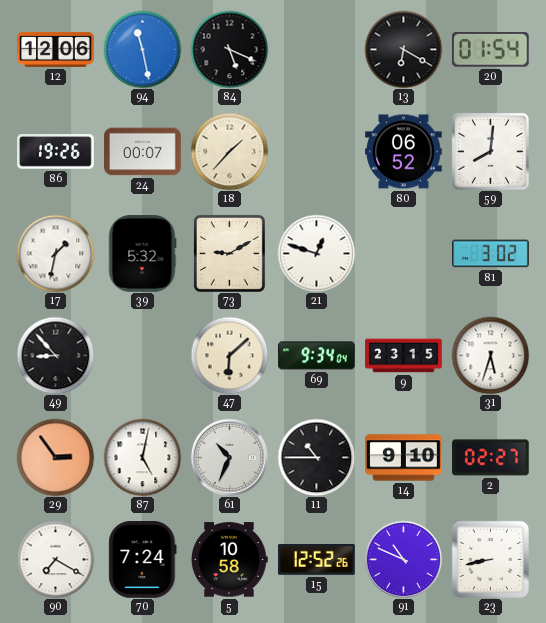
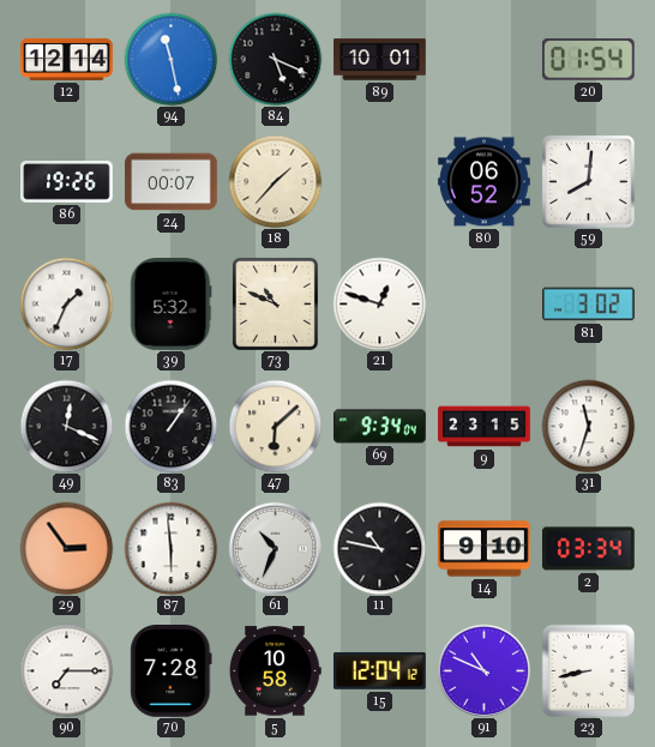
12: 12:06 -> 12:14 (67, 59)
89: none -> 10:01 (380, 60)
13: 6:20 -> none (403, 49)
17: 1:32 -> 1:34 (66, 303)
73: 9:10 -> 10:49 (275, 303)
49: 8:53 -> 12:19 (66, 426)
83: none -> 1:06 (170, 426)
31: 5:33 -> 11:33 (588, 426)
87: 5:02 -> 5:59 (170, 548)
11: 10:45 -> 10:47 (379, 548)
2: 02:27 -> 03:34 (589, 549)
90: 7:20 -> 7:15 (66, 670)
70: 7:24 -> 7:28 (172, 671)
15: 12:52 -> 12:04 (380, 670)
